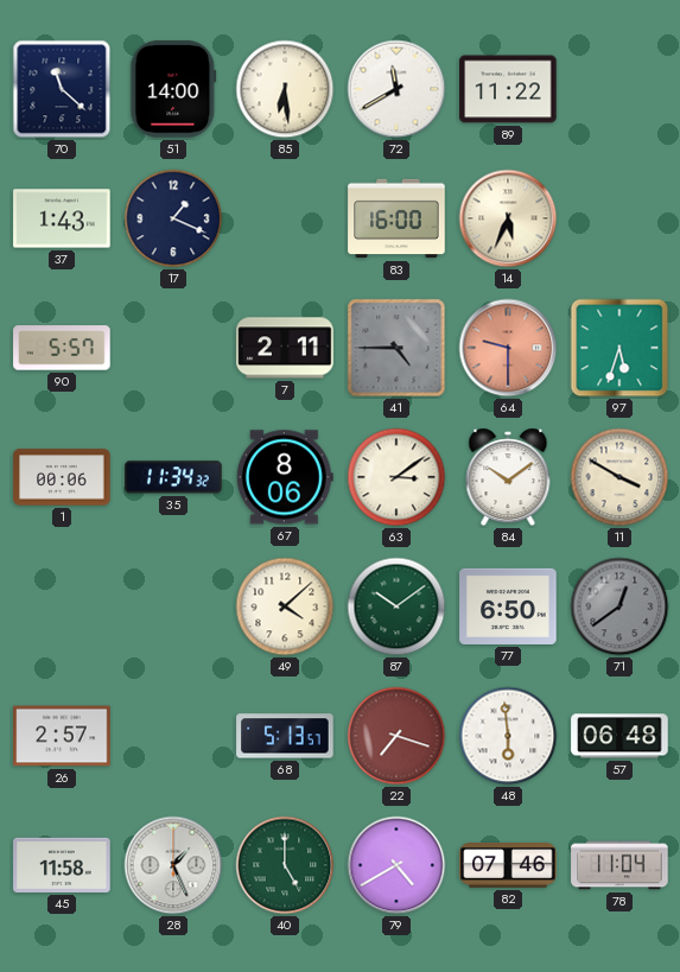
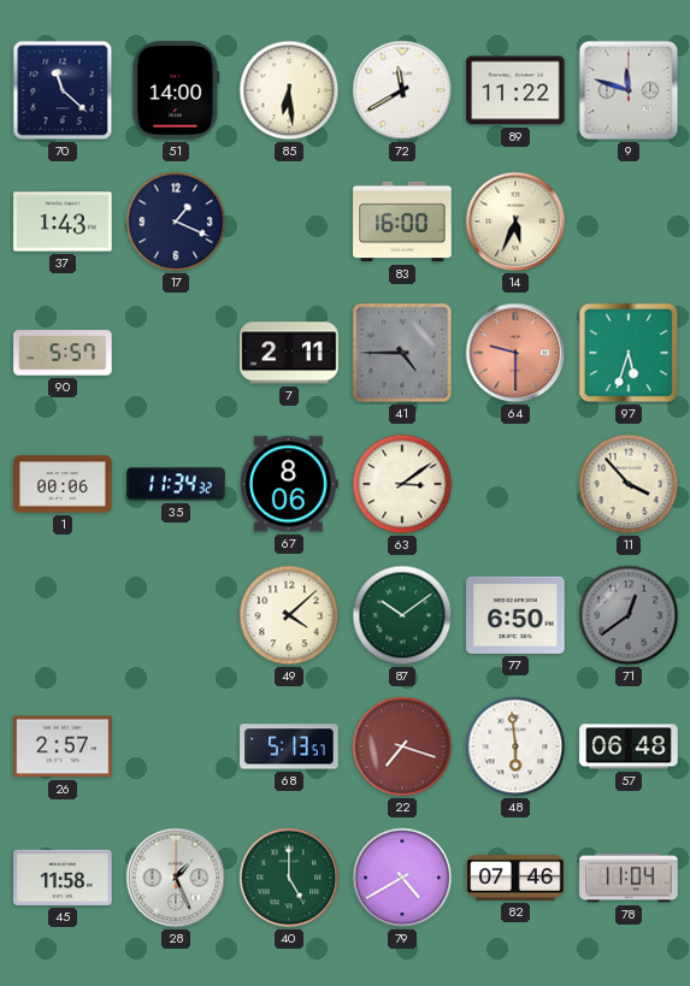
9: none -> 11:48 (629, 90)
84: 10:09 -> none (508, 477)
11: 3:50 -> 3:53 (629, 484)
